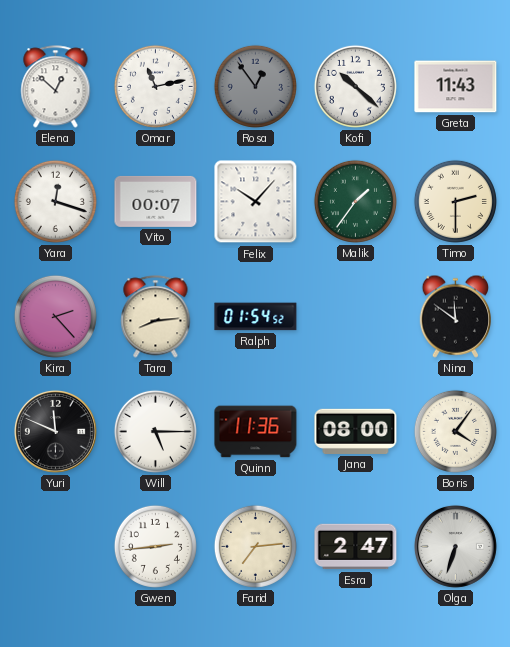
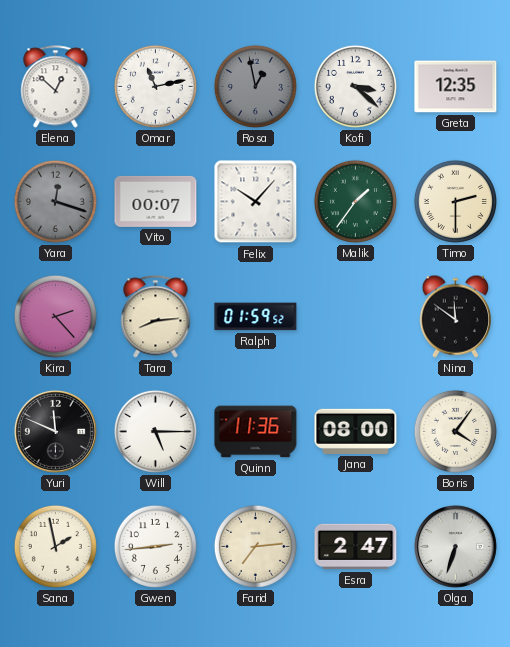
Rosa: 12:54 -> 12:58 (255, 86)
Kofi: 10:22 -> 3:22 (355, 86)
Greta: 11:43 -> 12:35 (456, 87)
Yara dial: white -> grey (55, 201)
Ralph: 01:54 -> 01:59 (256, 317)
Sana: none -> 1:58 (55, 546)
